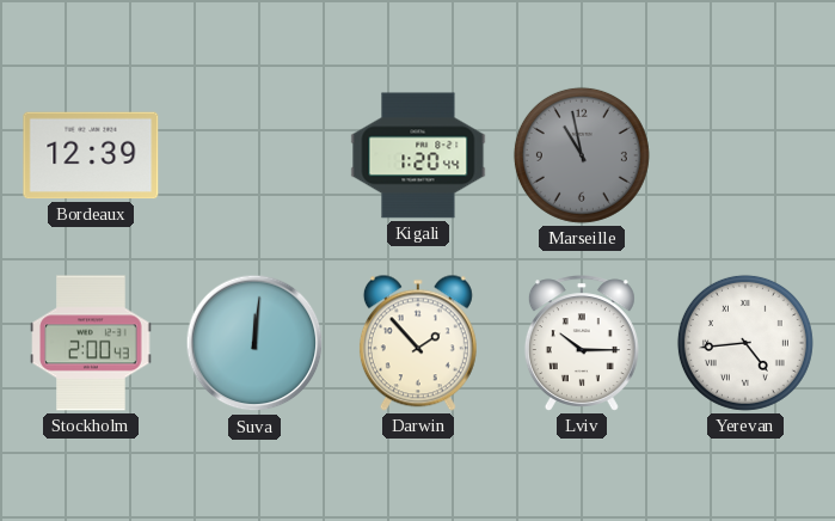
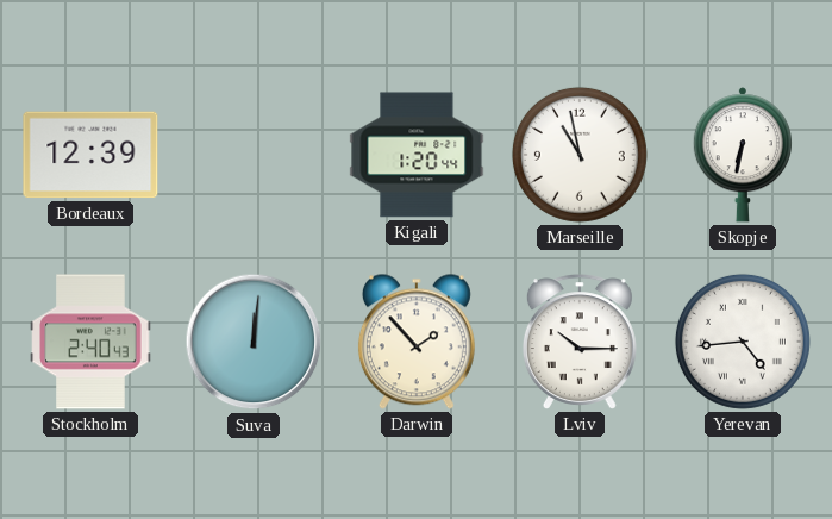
Marseille dial: grey -> white (580, 155)
Skopje: none -> 6:32 (743, 155)
Stockholm: 2:00 -> 2:40 (90, 342)
